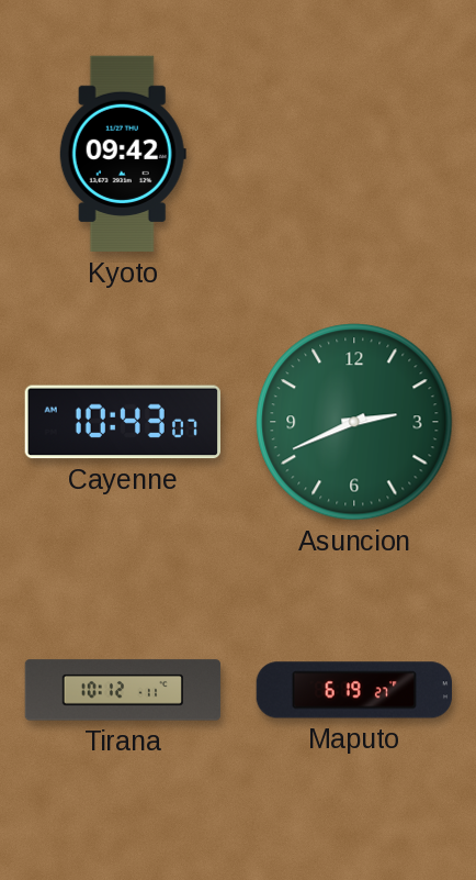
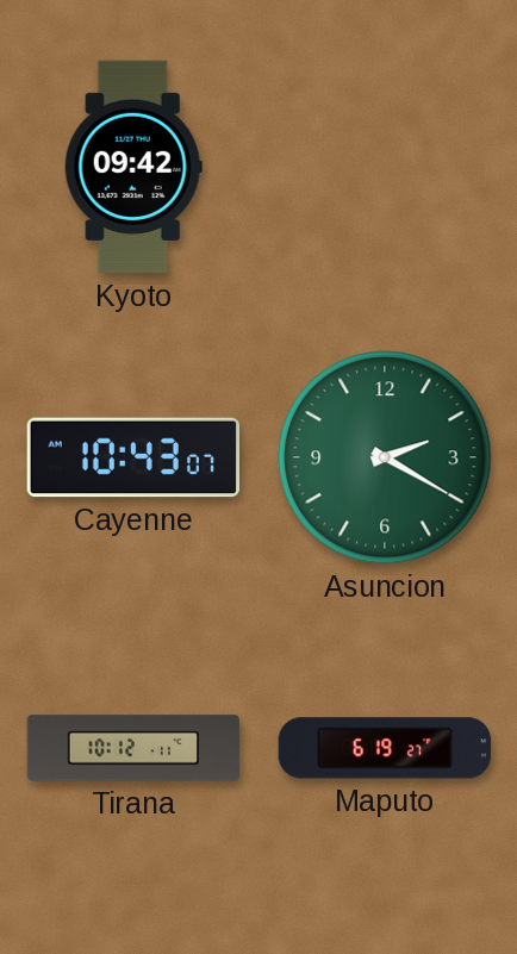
Asuncion: 2:41 -> 2:20 (385, 457)
